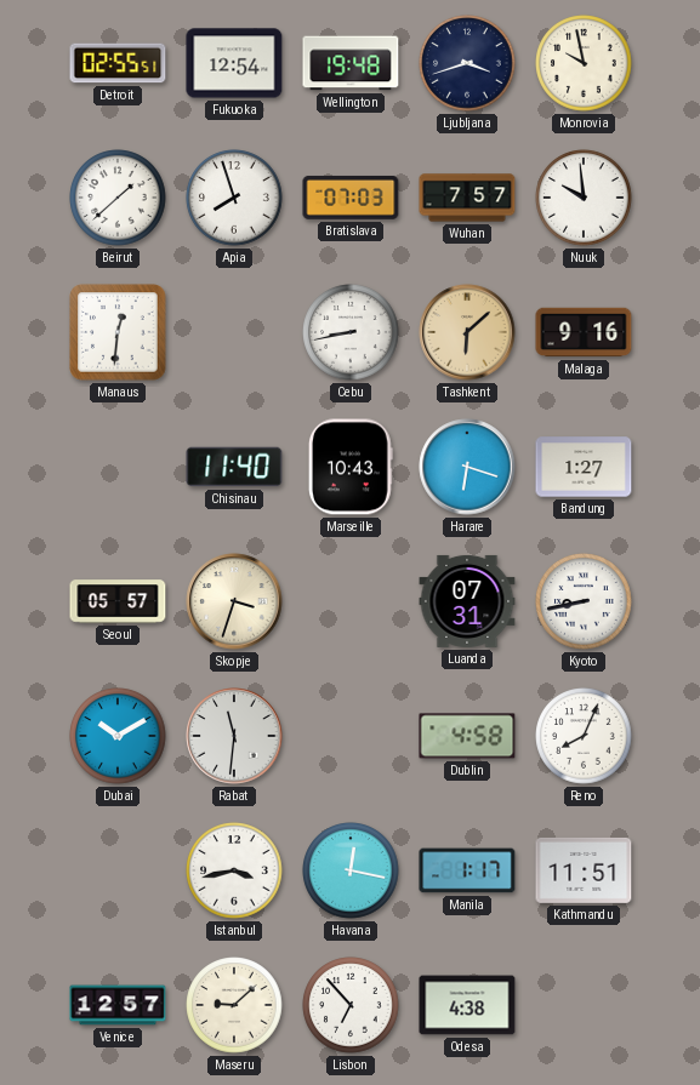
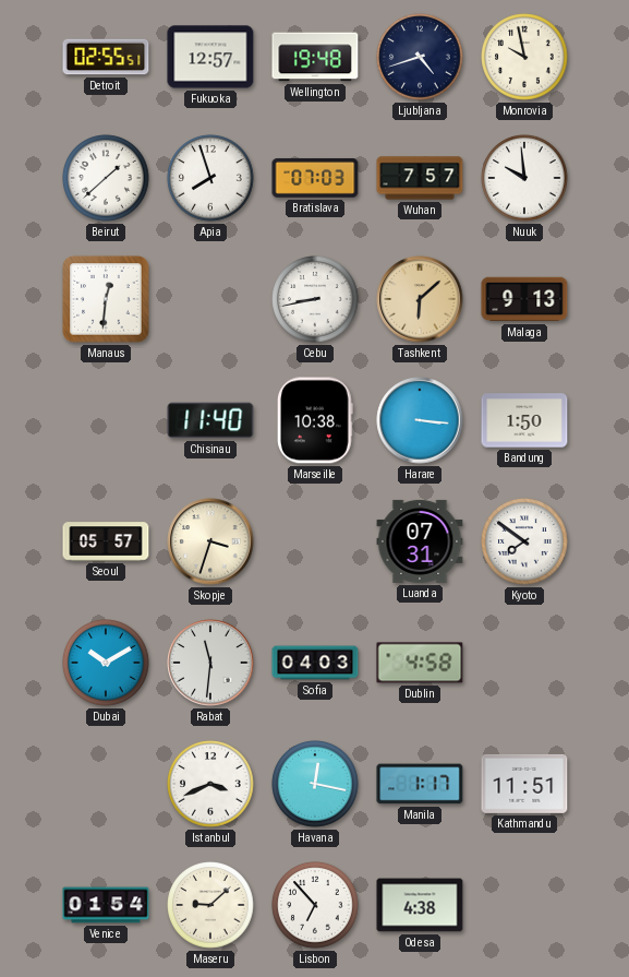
Fukuoka: 12:54 -> 12:57 (210, 57)
Ljubljana: 3:42 -> 4:42 (420, 57)
Malaga: 9:16 -> 9:13 (524, 299)
Marseille: 10:43 -> 10:38 (315, 420)
Harare: 6:18 -> 3:16 (420, 420)
Bandung: 1:27 -> 1:50 (524, 420)
Kyoto: 8:43 -> 7:51 (524, 541)
Sofia: none -> 04:03 (315, 663)
Reno: 8:04 -> none (584, 736)
Istanbul: 3:43 -> 3:41 (210, 784)
Venice: 12:57 -> 01:54 (106, 905)
